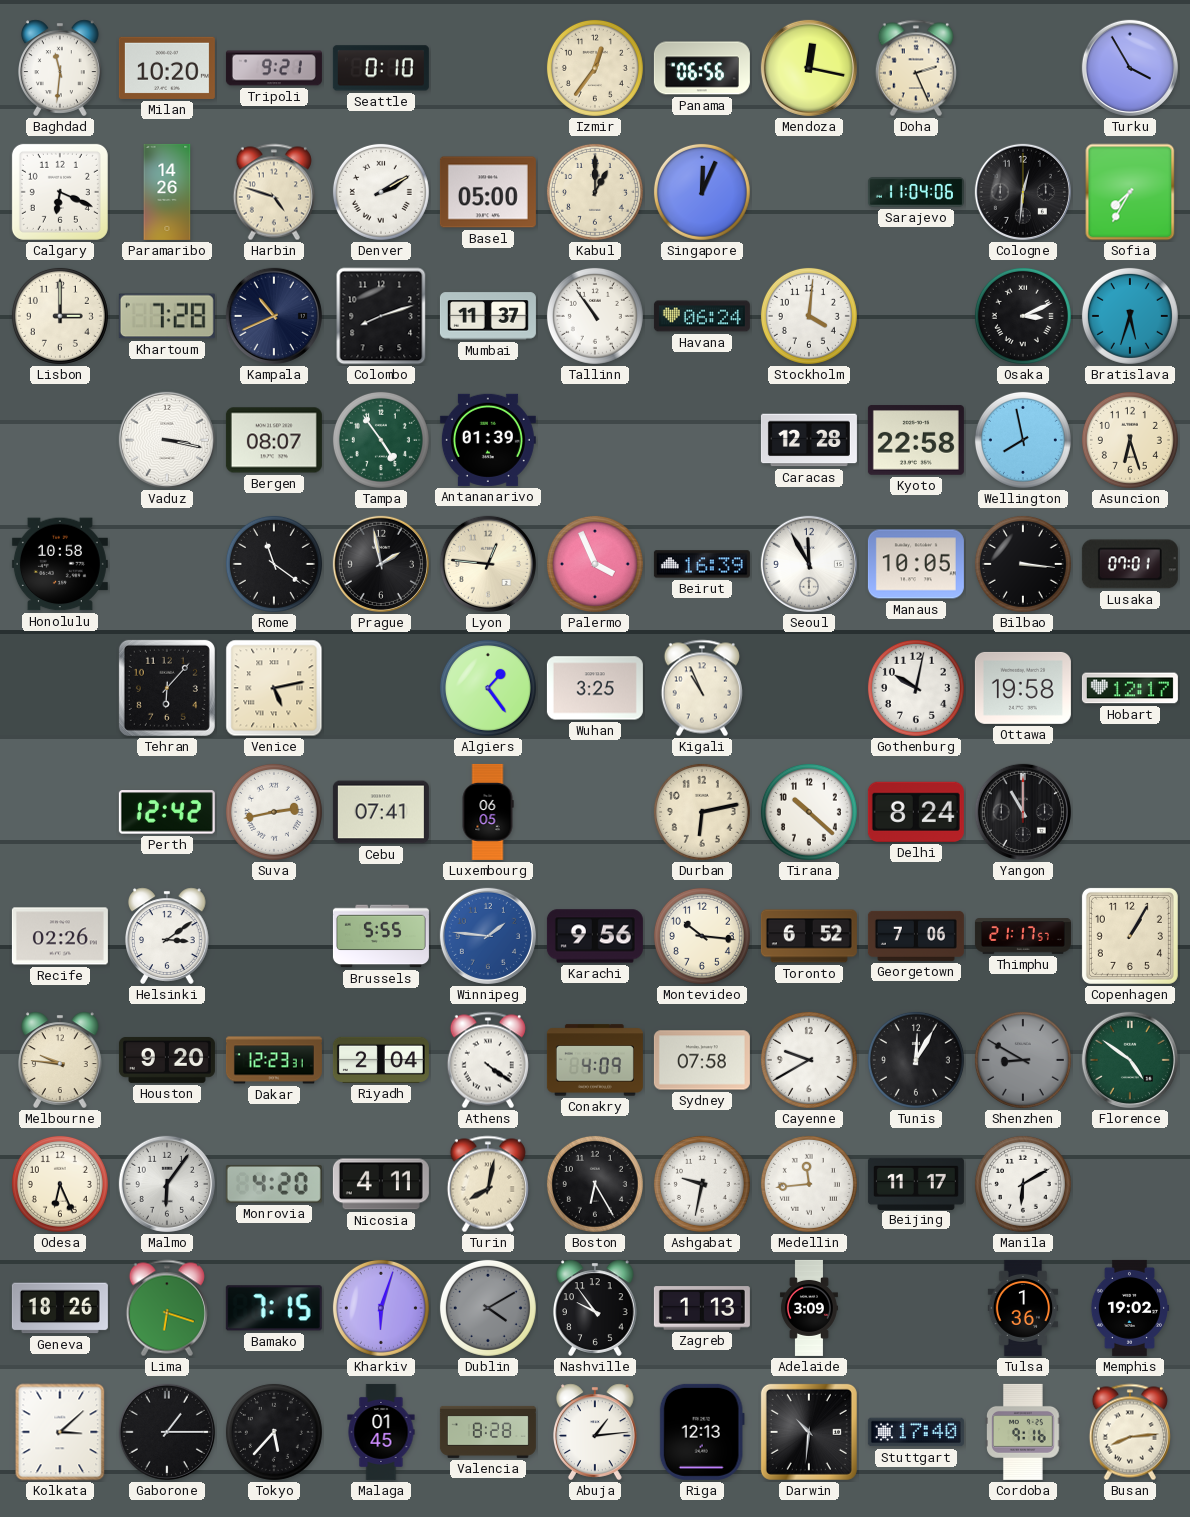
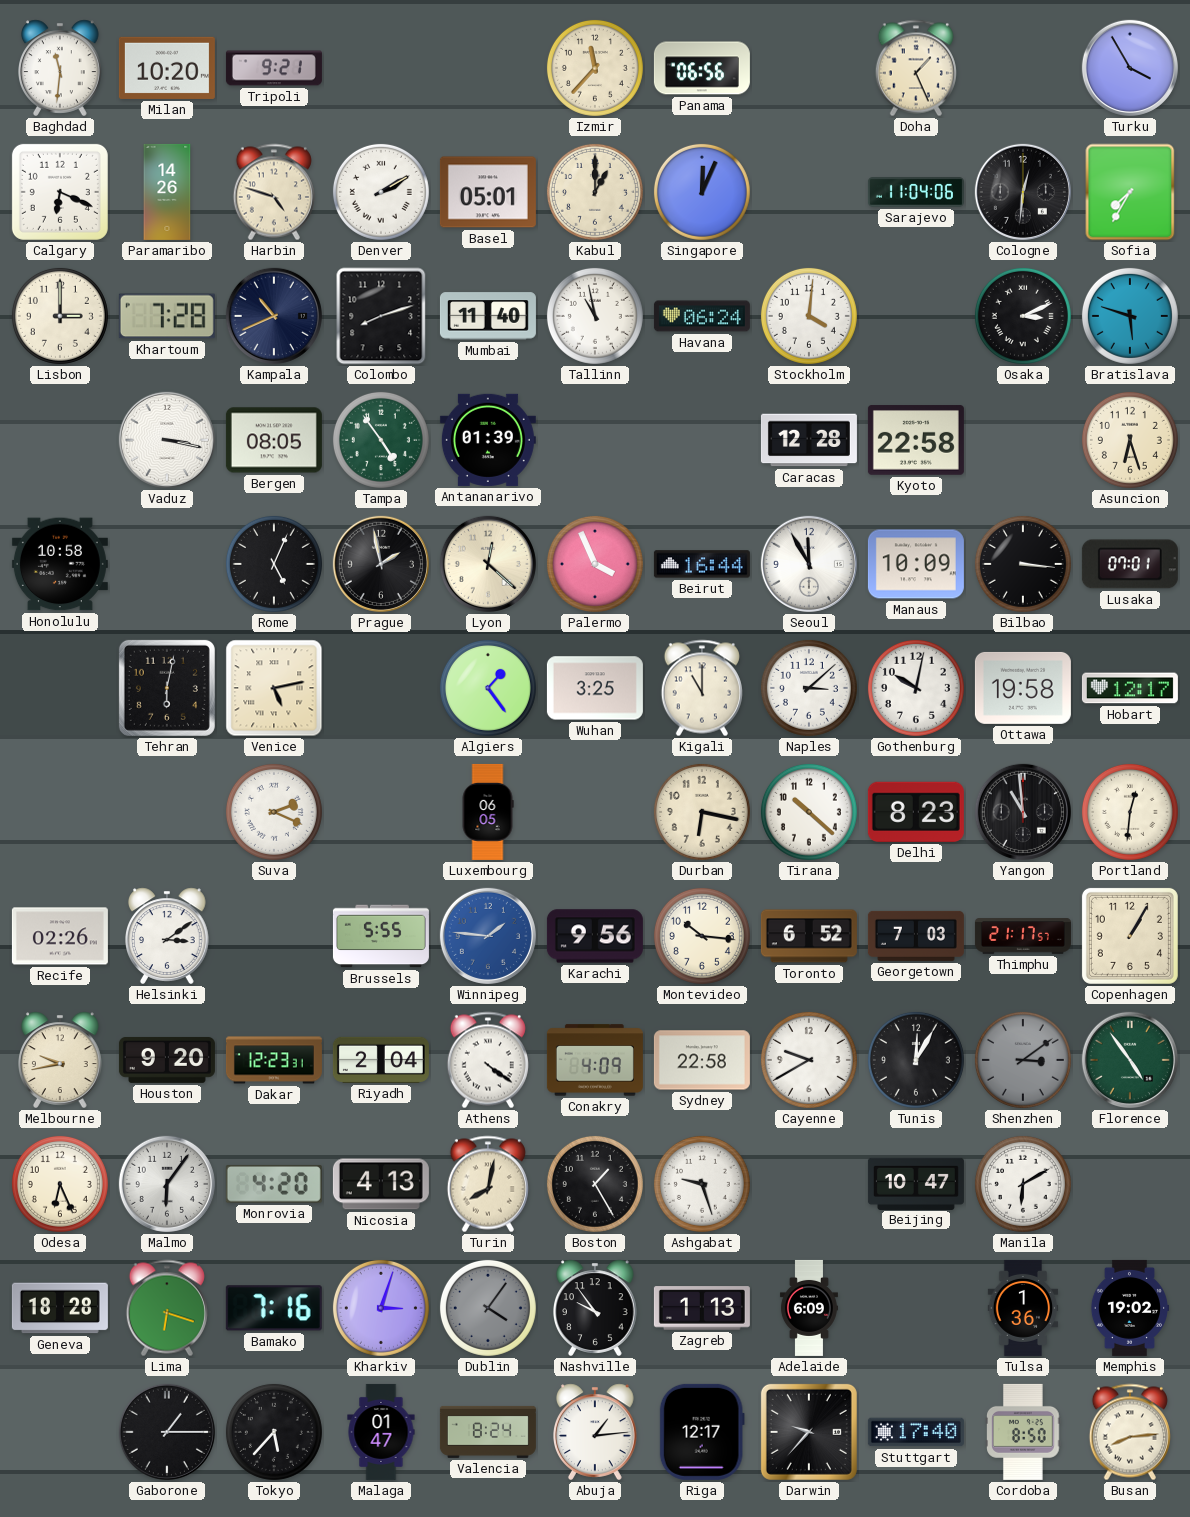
Seattle: 0:10 -> none (381, 68)
Izmir: 12:36 -> 11:37 (595, 68)
Mendoza: 12:17 -> none (809, 68)
Doha: 2:26 -> 1:26 (916, 68)
Basel: 05:00 -> 05:01 (488, 192)
Mumbai: 11:37 -> 11:40 (488, 316)
Tallinn: 10:54 -> 10:58 (595, 316)
Bratislava: 5:33 -> 5:48 (1130, 316)
Bergen: 08:07 -> 08:05 (274, 440)
Wellington: 7:58 -> none (1023, 440)
Rome: 11:21 -> 5:04 (274, 564)
Lyon: 12:46 -> 12:22 (488, 564)
Beirut: 16:39 -> 16:44 (702, 564)
Manaus: 10:05 -> 10:09 (916, 564)
Tehran: 6:07 -> 6:02 (167, 688)
Kigali: 10:56 -> 11:00 (702, 688)
Naples: none -> 3:08 (809, 688)
Perth: 12:42 -> none (167, 812)
Suva: 2:43 -> 2:19 (274, 812)
Cebu: 07:41 -> none (381, 812)
Durban: 6:13 -> 6:17 (702, 812)
Delhi: 8:24 -> 8:23 (916, 812)
Yangon: 11:00 -> 10:59 (1023, 812)
Portland: none -> 12:31 (1130, 812)
Georgetown: 7:06 -> 7:03 (916, 936)
Melbourne: 9:46 -> 9:43 (61, 1060)
Sydney: 07:58 -> 22:58 (702, 1060)
Shenzhen: 8:50 -> 3:09 (1023, 1060)
Florence: 4:51 -> 4:54 (1130, 1060)
Nicosia: 4:11 -> 4:13 (381, 1184)
Boston: 6:25 -> 1:25 (595, 1184)
Ashgabat: 9:32 -> 9:27 (702, 1184)
Medellin: 11:44 -> none (809, 1184)
Beijing: 11:17 -> 10:47 (916, 1183)
Geneva: 18:26 -> 18:28 (60, 1308)
Bamako: 7:15 -> 7:16 (274, 1308)
Kharkiv: 6:03 -> 3:03 (381, 1308)
Dublin: 4:10 -> 4:06 (488, 1308)
Adelaide: 3:09 -> 6:09 (809, 1308)
Kolkata: 3:08 -> none (60, 1432)
Malaga: 01:45 -> 01:47 (381, 1432)
Valencia: 8:28 -> 8:24 (488, 1432)
Riga: 12:13 -> 12:17 (702, 1432)
Darwin: 10:31 -> 9:37 (809, 1432)
Cordoba: 9:16 -> 8:50 (1023, 1432)
